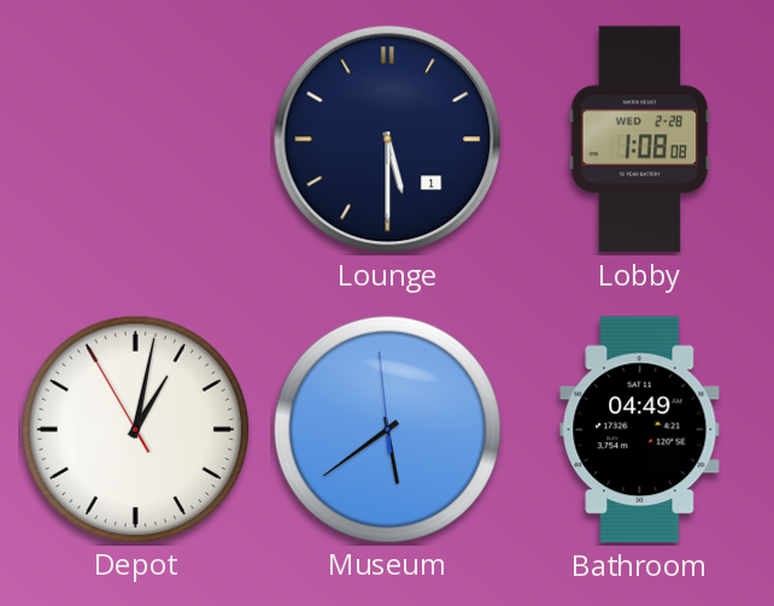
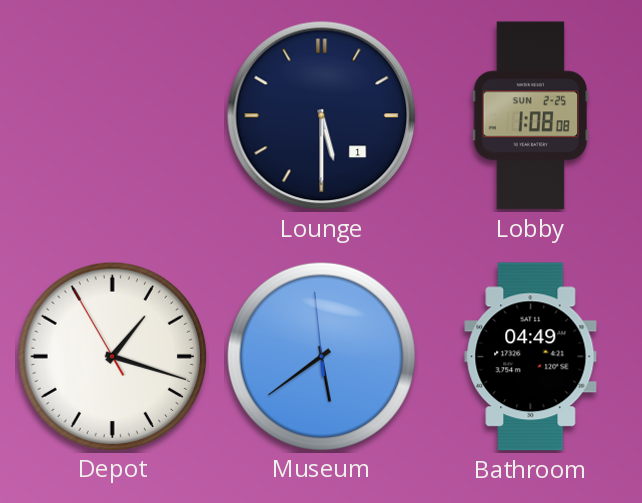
Lobby date: WED 2-28 -> SUN 2-25 (531, 116)
Depot: 1:01 -> 1:17 (112, 356)
